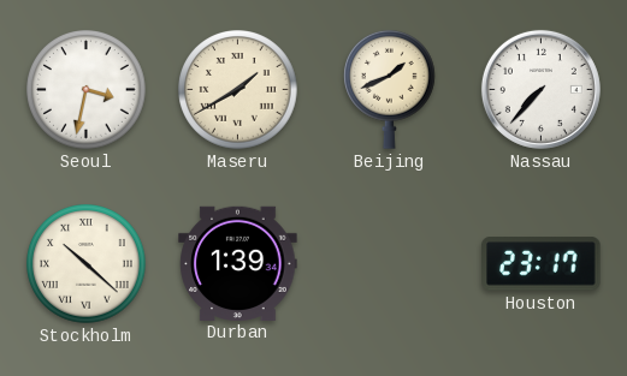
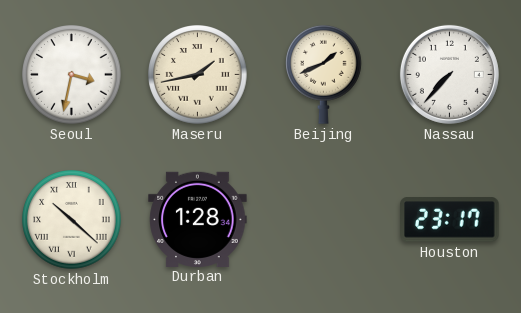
Maseru: 1:40 -> 1:43 (198, 75)
Durban: 1:39 -> 1:28 (198, 219)
